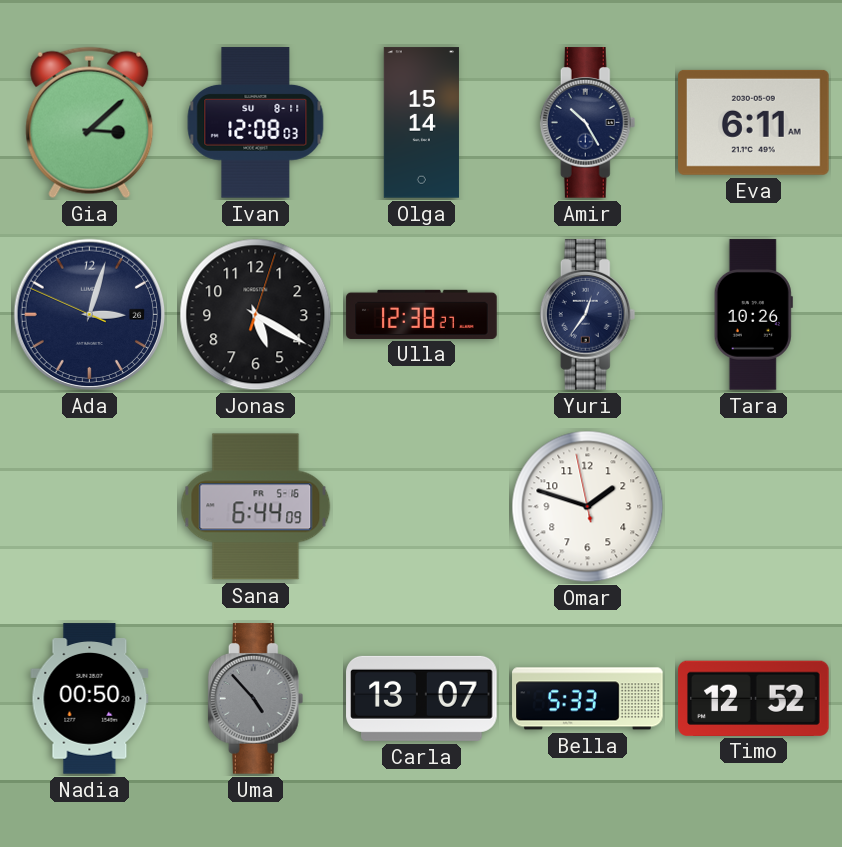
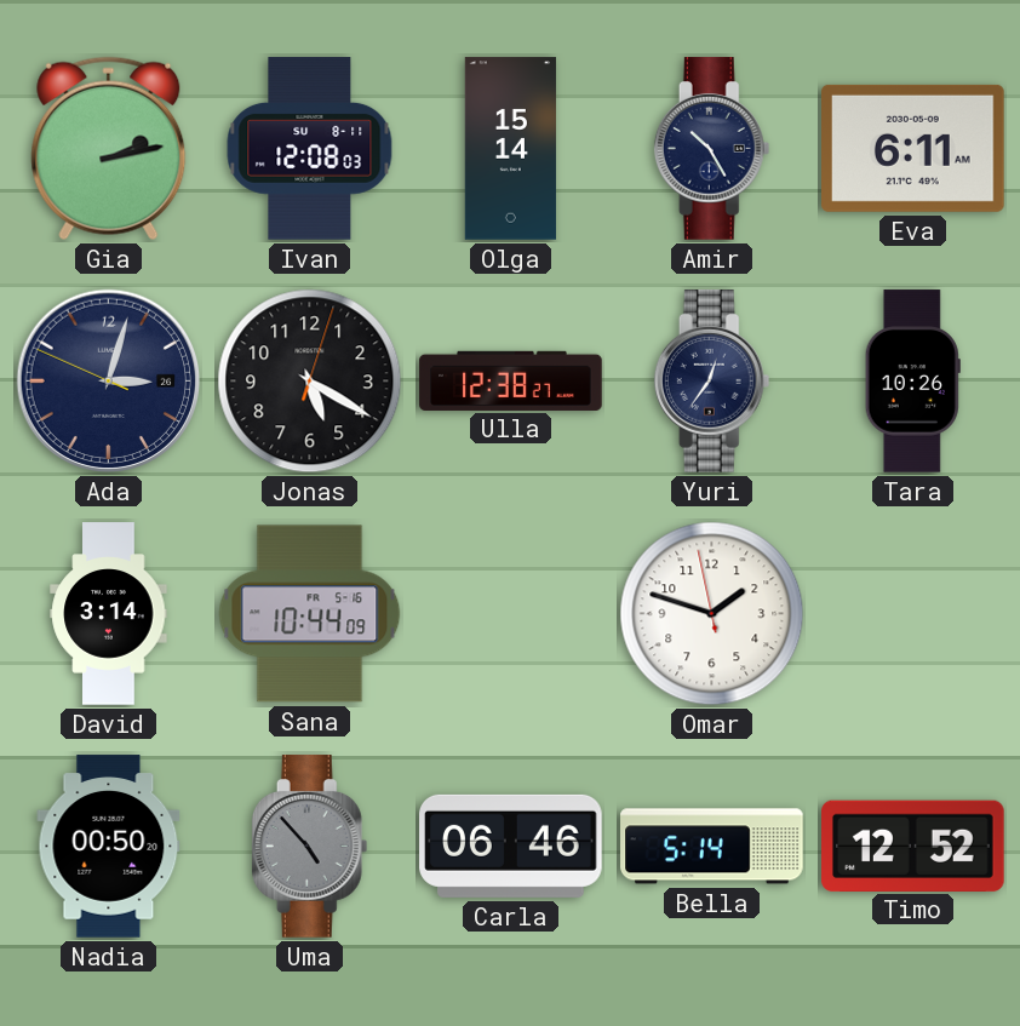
Gia: 3:08 -> 2:13 (109, 149)
David: none -> 3:14 (109, 614)
Sana: 6:44 -> 10:44 (310, 614)
Carla: 13:07 -> 06:46 (511, 846)
Bella: 5:33 -> 5:14 (712, 847)
